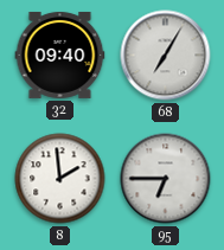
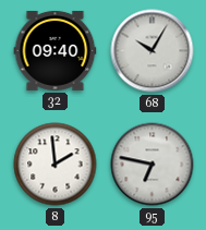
68: 7:05 -> 10:05 (153, 51)
95: 6:45 -> 6:47 (153, 165)
